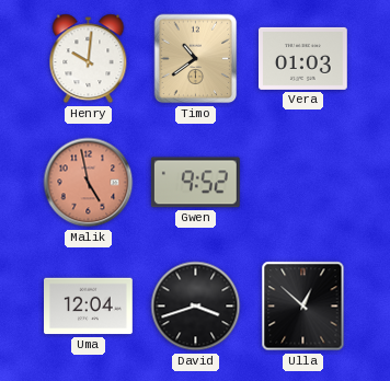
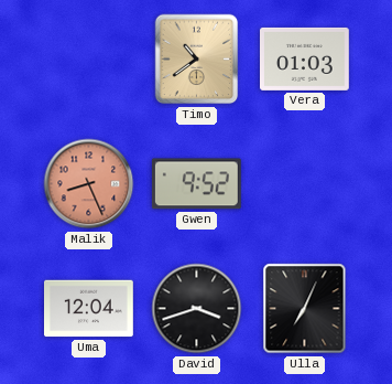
Henry: 10:01 -> none (89, 59)
Malik: 4:58 -> 8:26 (89, 184)
Ulla: 12:52 -> 7:04 (305, 309)
